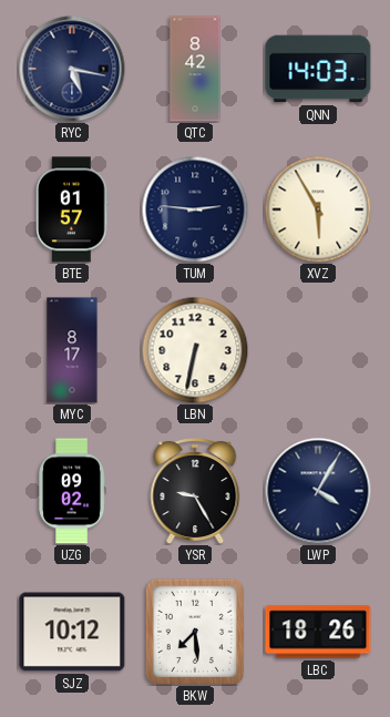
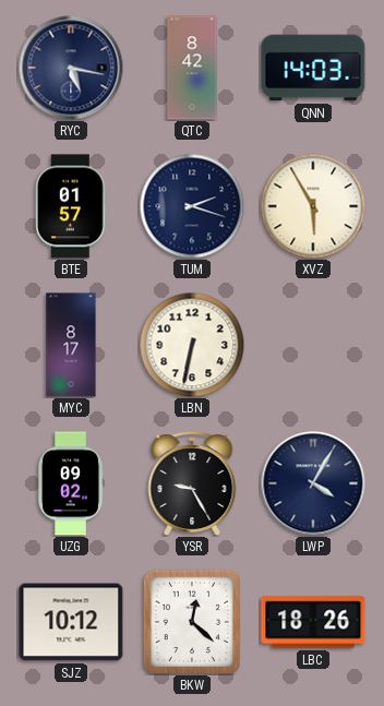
TUM: 2:46 -> 2:18 (192, 206)
BKW: 7:29 -> 12:22 (191, 621)
